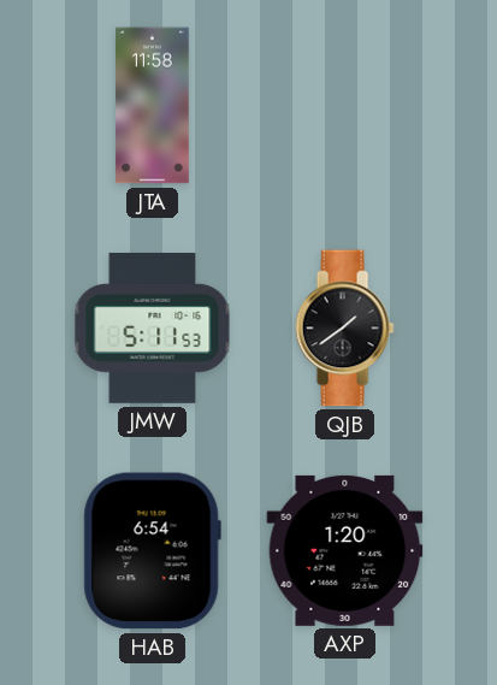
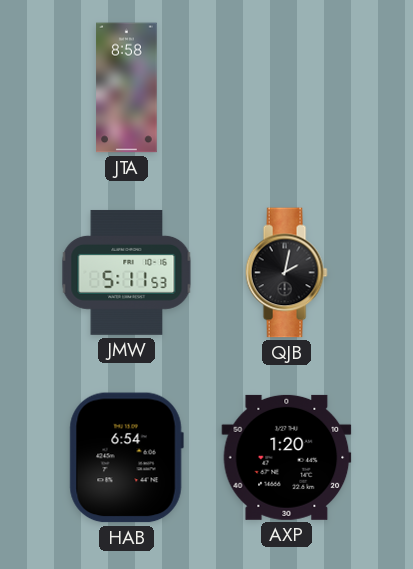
JTA: 11:58 -> 8:58 (127, 88)
QJB: 1:39 -> 2:02 (286, 273)
